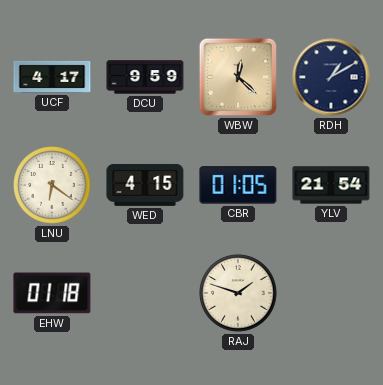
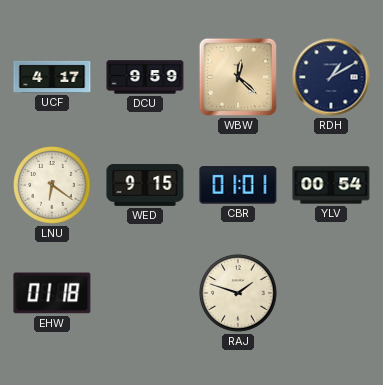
WED: 4:15 -> 9:15 (145, 185)
CBR: 01:05 -> 01:01 (238, 185)
YLV: 21:54 -> 00:54 (331, 185)
